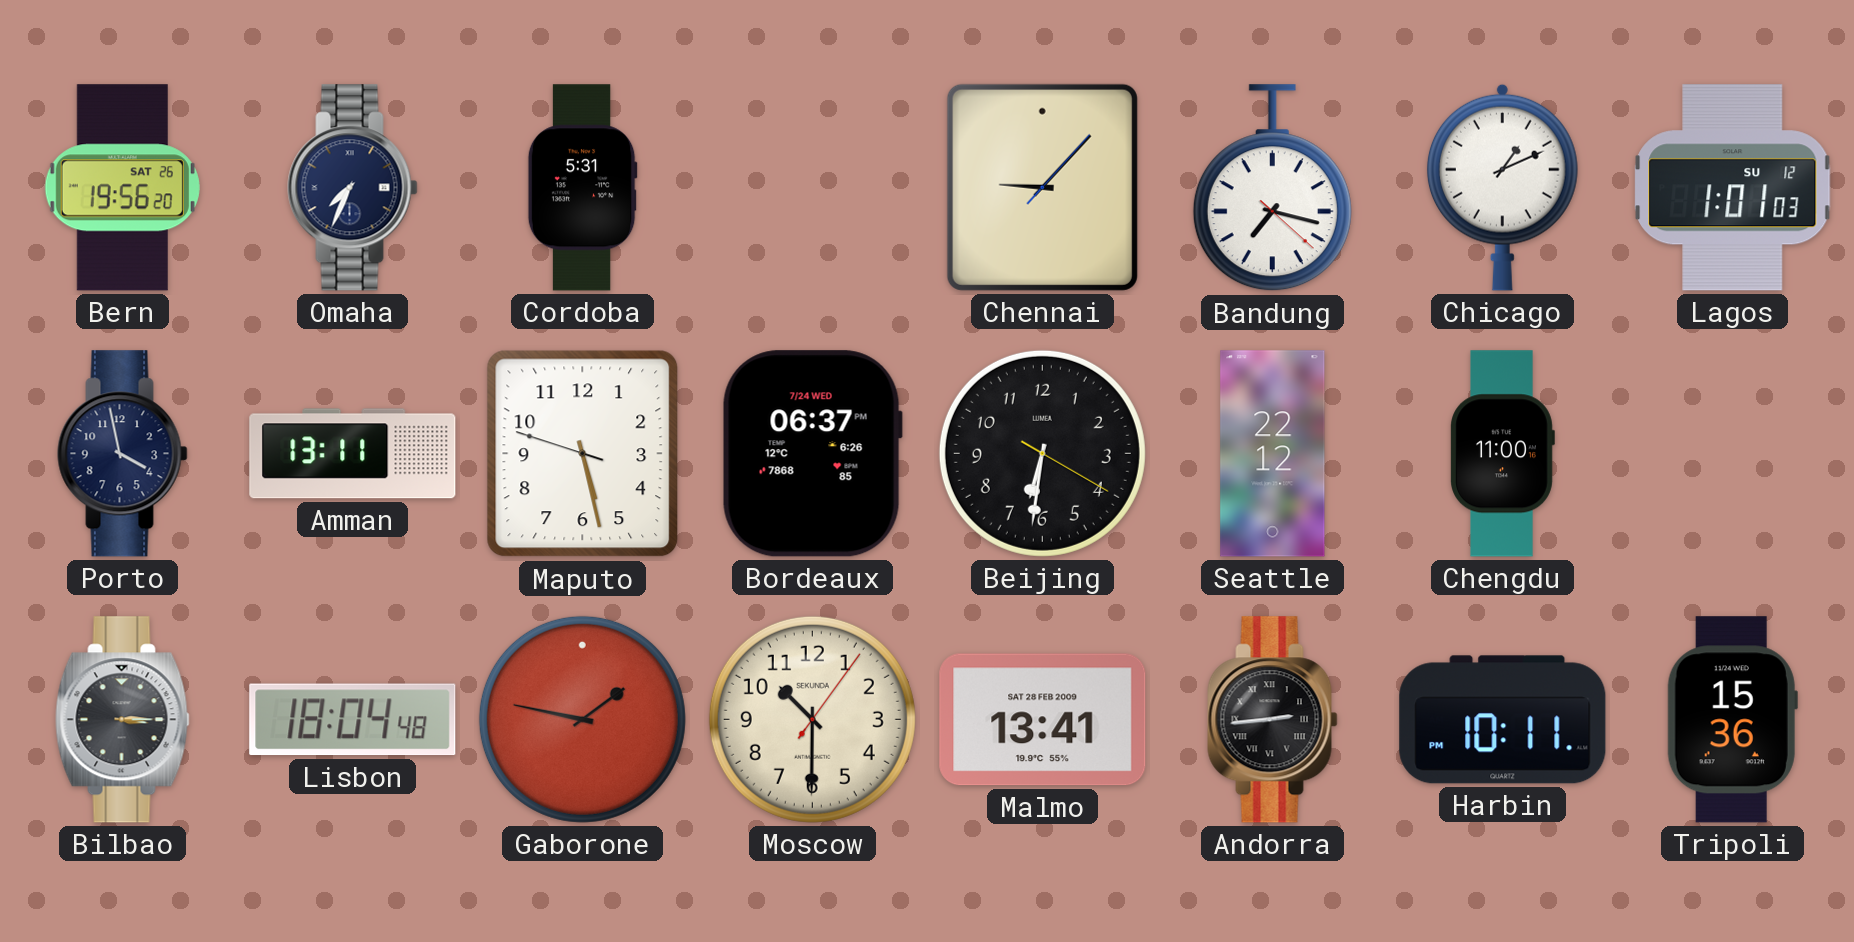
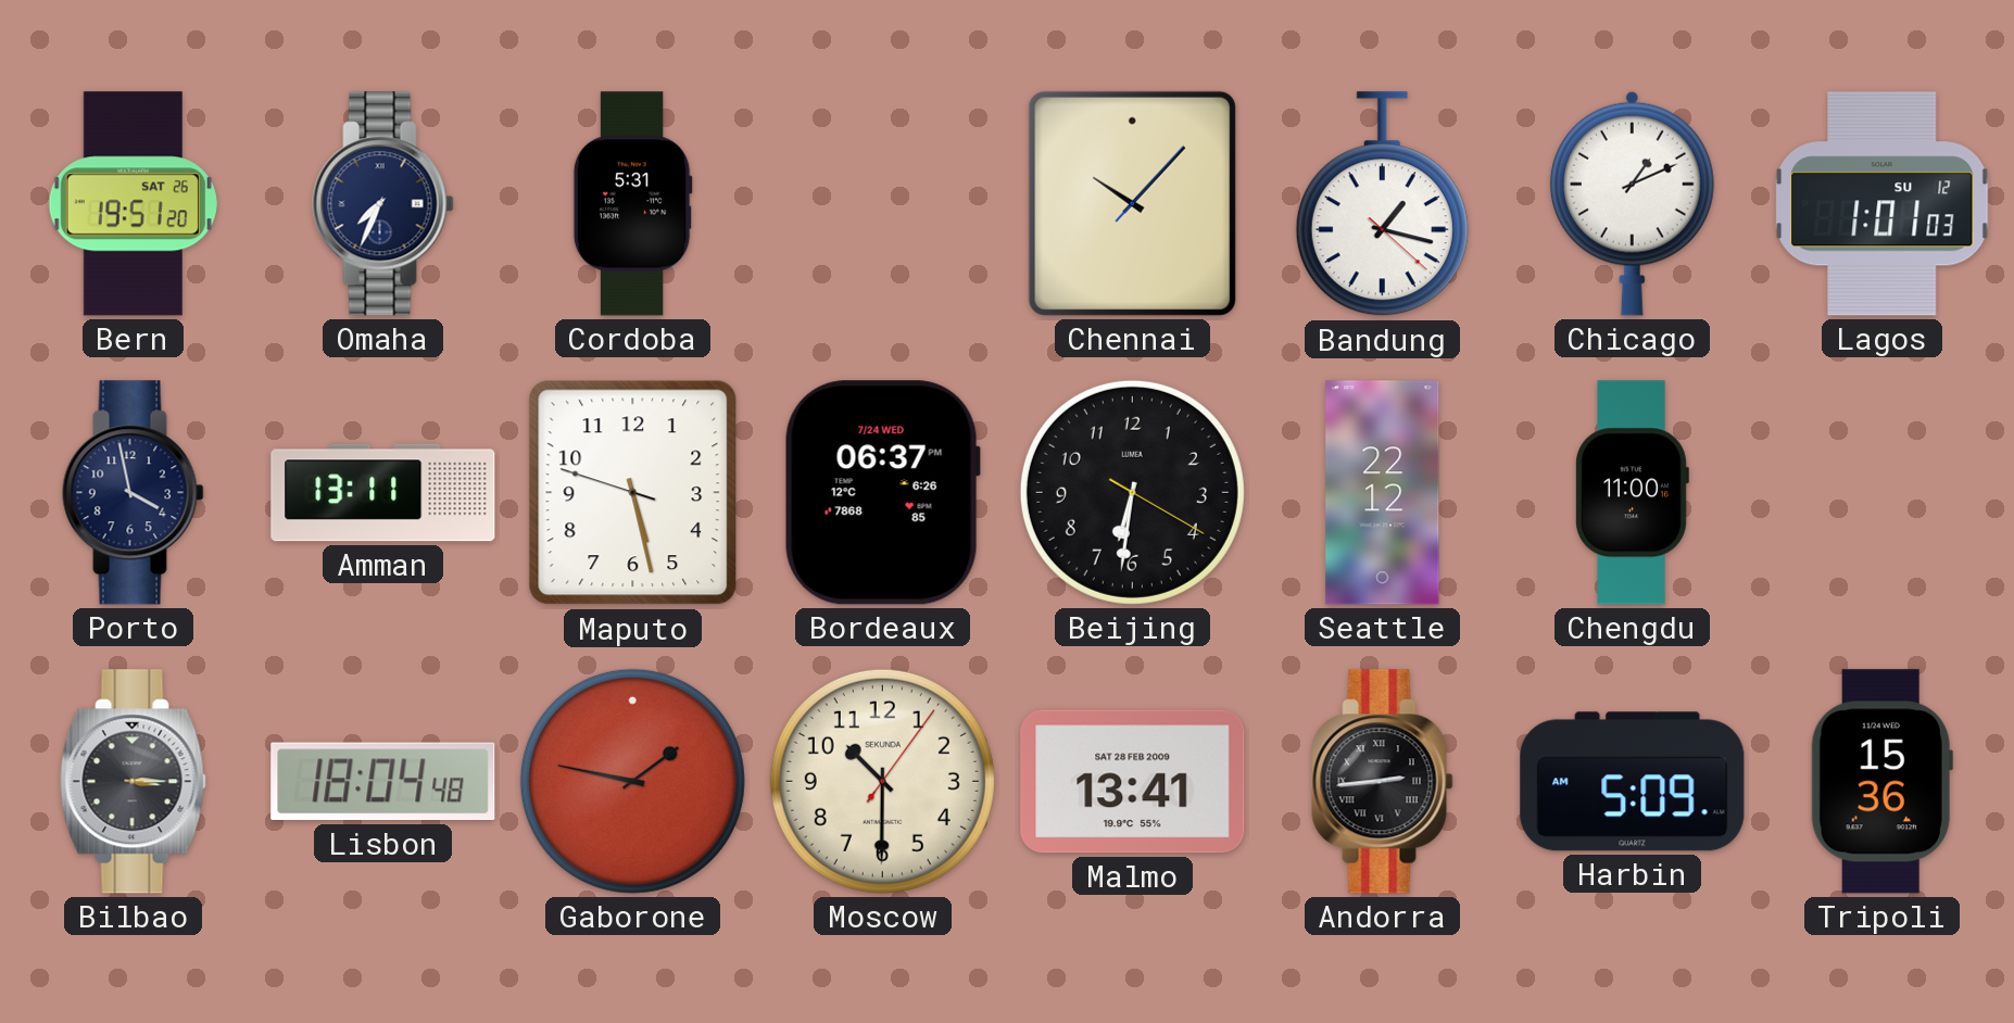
Bern: 19:56 -> 19:51 (133, 204)
Chennai: 9:07 -> 10:07 (1132, 203)
Bandung: 7:17 -> 1:17 (1382, 204)
Harbin: 10:11 -> 5:09 (1633, 782)
